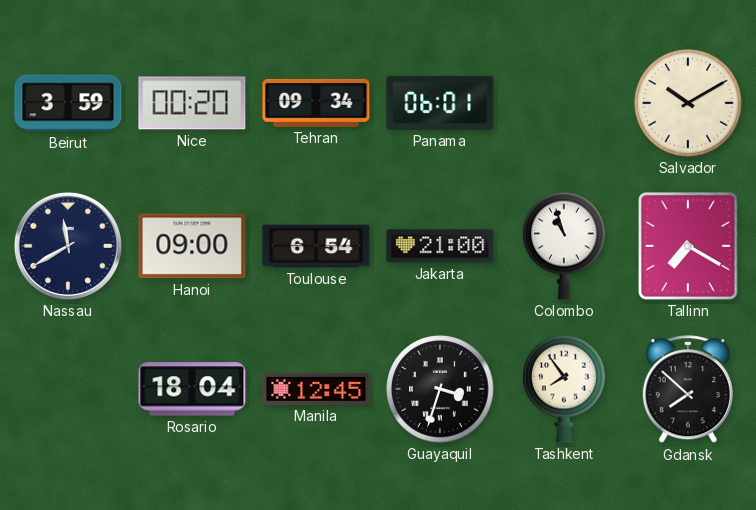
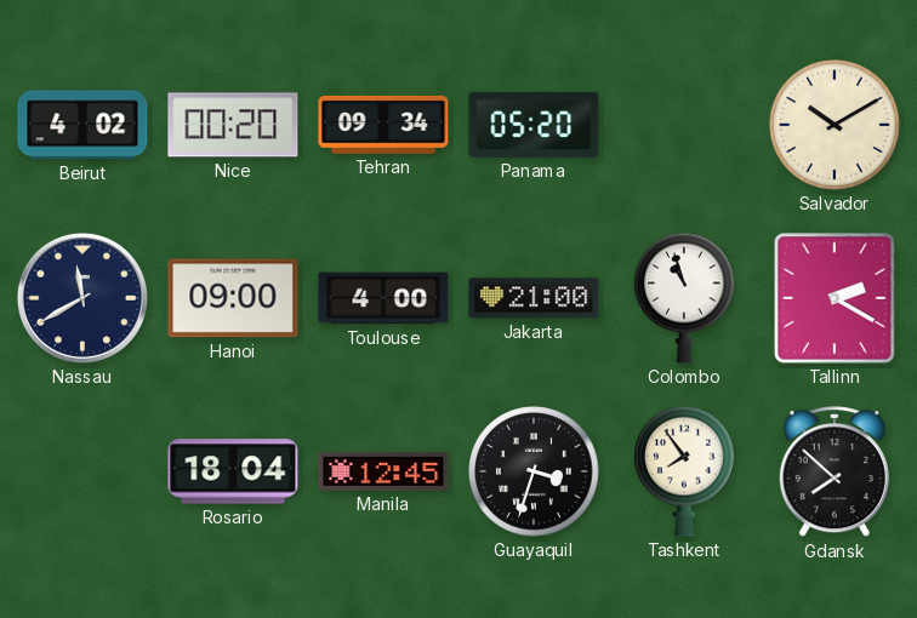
Beirut: 3:59 -> 4:02 (82, 125)
Panama: 06:01 -> 05:20 (534, 125)
Toulouse: 6:54 -> 4:00 (383, 298)
Tallinn: 7:20 -> 2:20 (835, 298)
